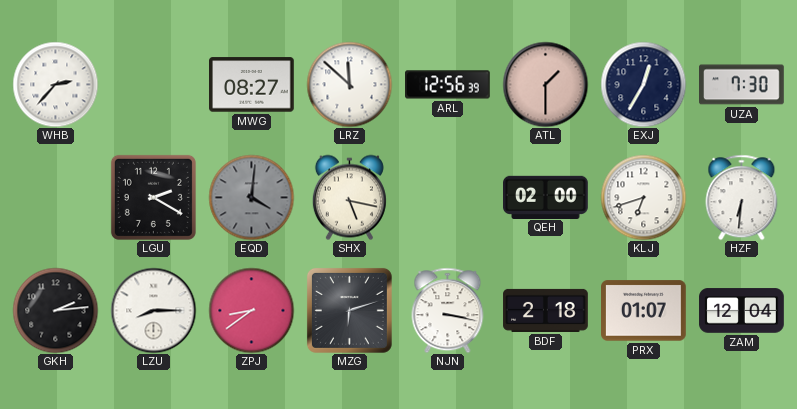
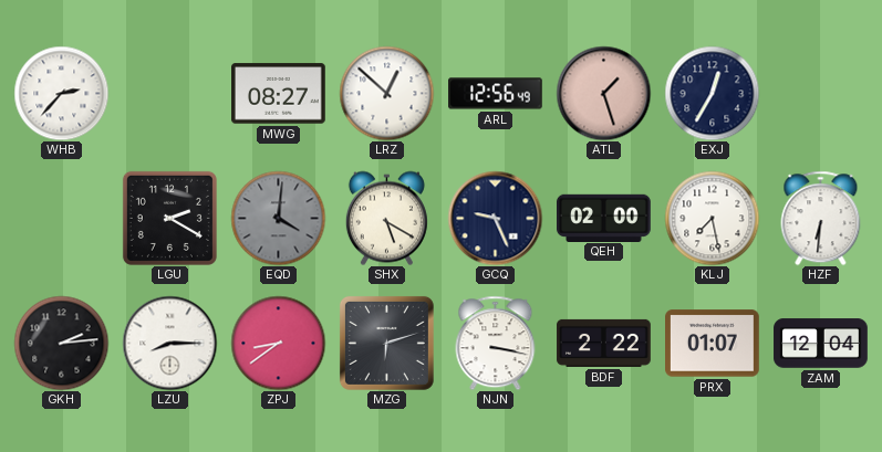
LRZ: 11:52 -> 12:52 (386, 93)
ARL: 12:56:39 -> 12:56:49 (496, 94)
ATL: 1:30 -> 1:27 (603, 93)
UZA: 7:30 -> none (742, 85)
SHX: 5:17 -> 5:20 (386, 218)
GCQ: none -> 9:26 (495, 218)
KLJ: 6:42 -> 7:28 (712, 218)
BDF: 2:18 -> 2:22 (604, 343)
